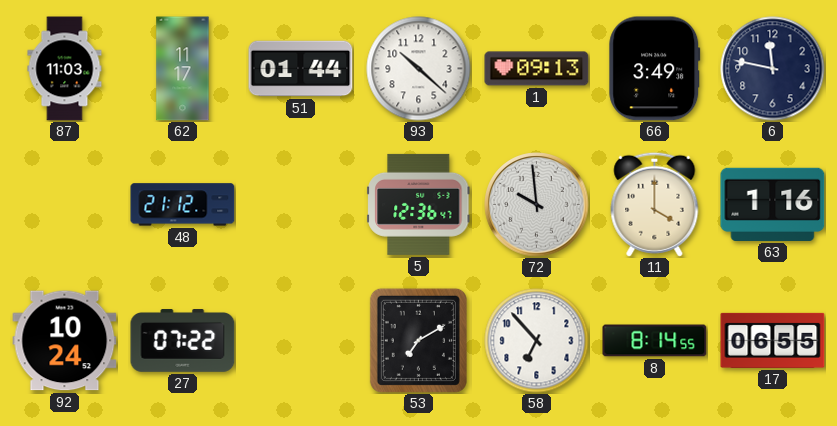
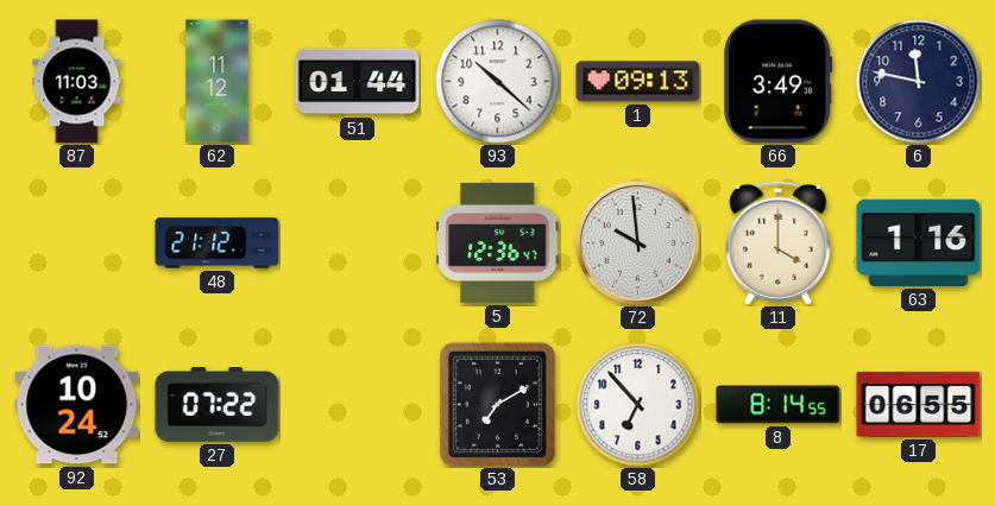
62: 11:17 -> 11:12 (218, 82)
